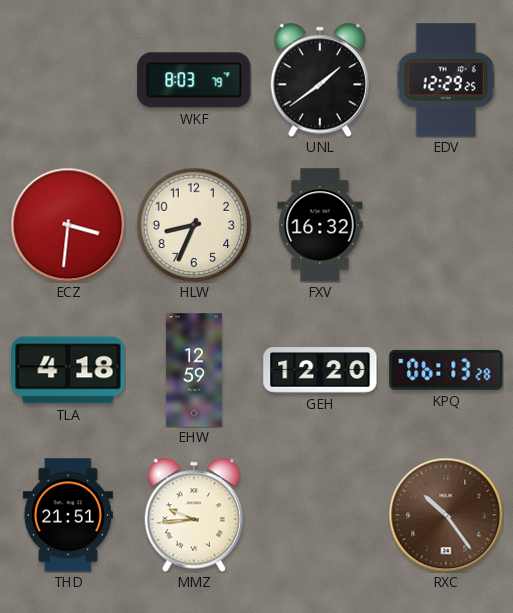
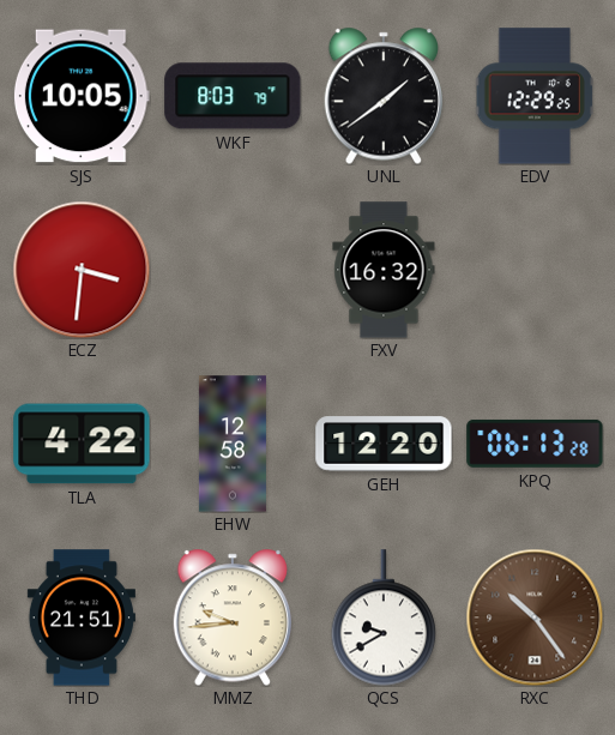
SJS: none -> 10:05 (82, 96)
HLW: 8:34 -> none (194, 225)
TLA: 4:18 -> 4:22 (82, 444)
EHW: 12:59 -> 12:58 (233, 444)
QCS: none -> 9:40 (384, 617)
